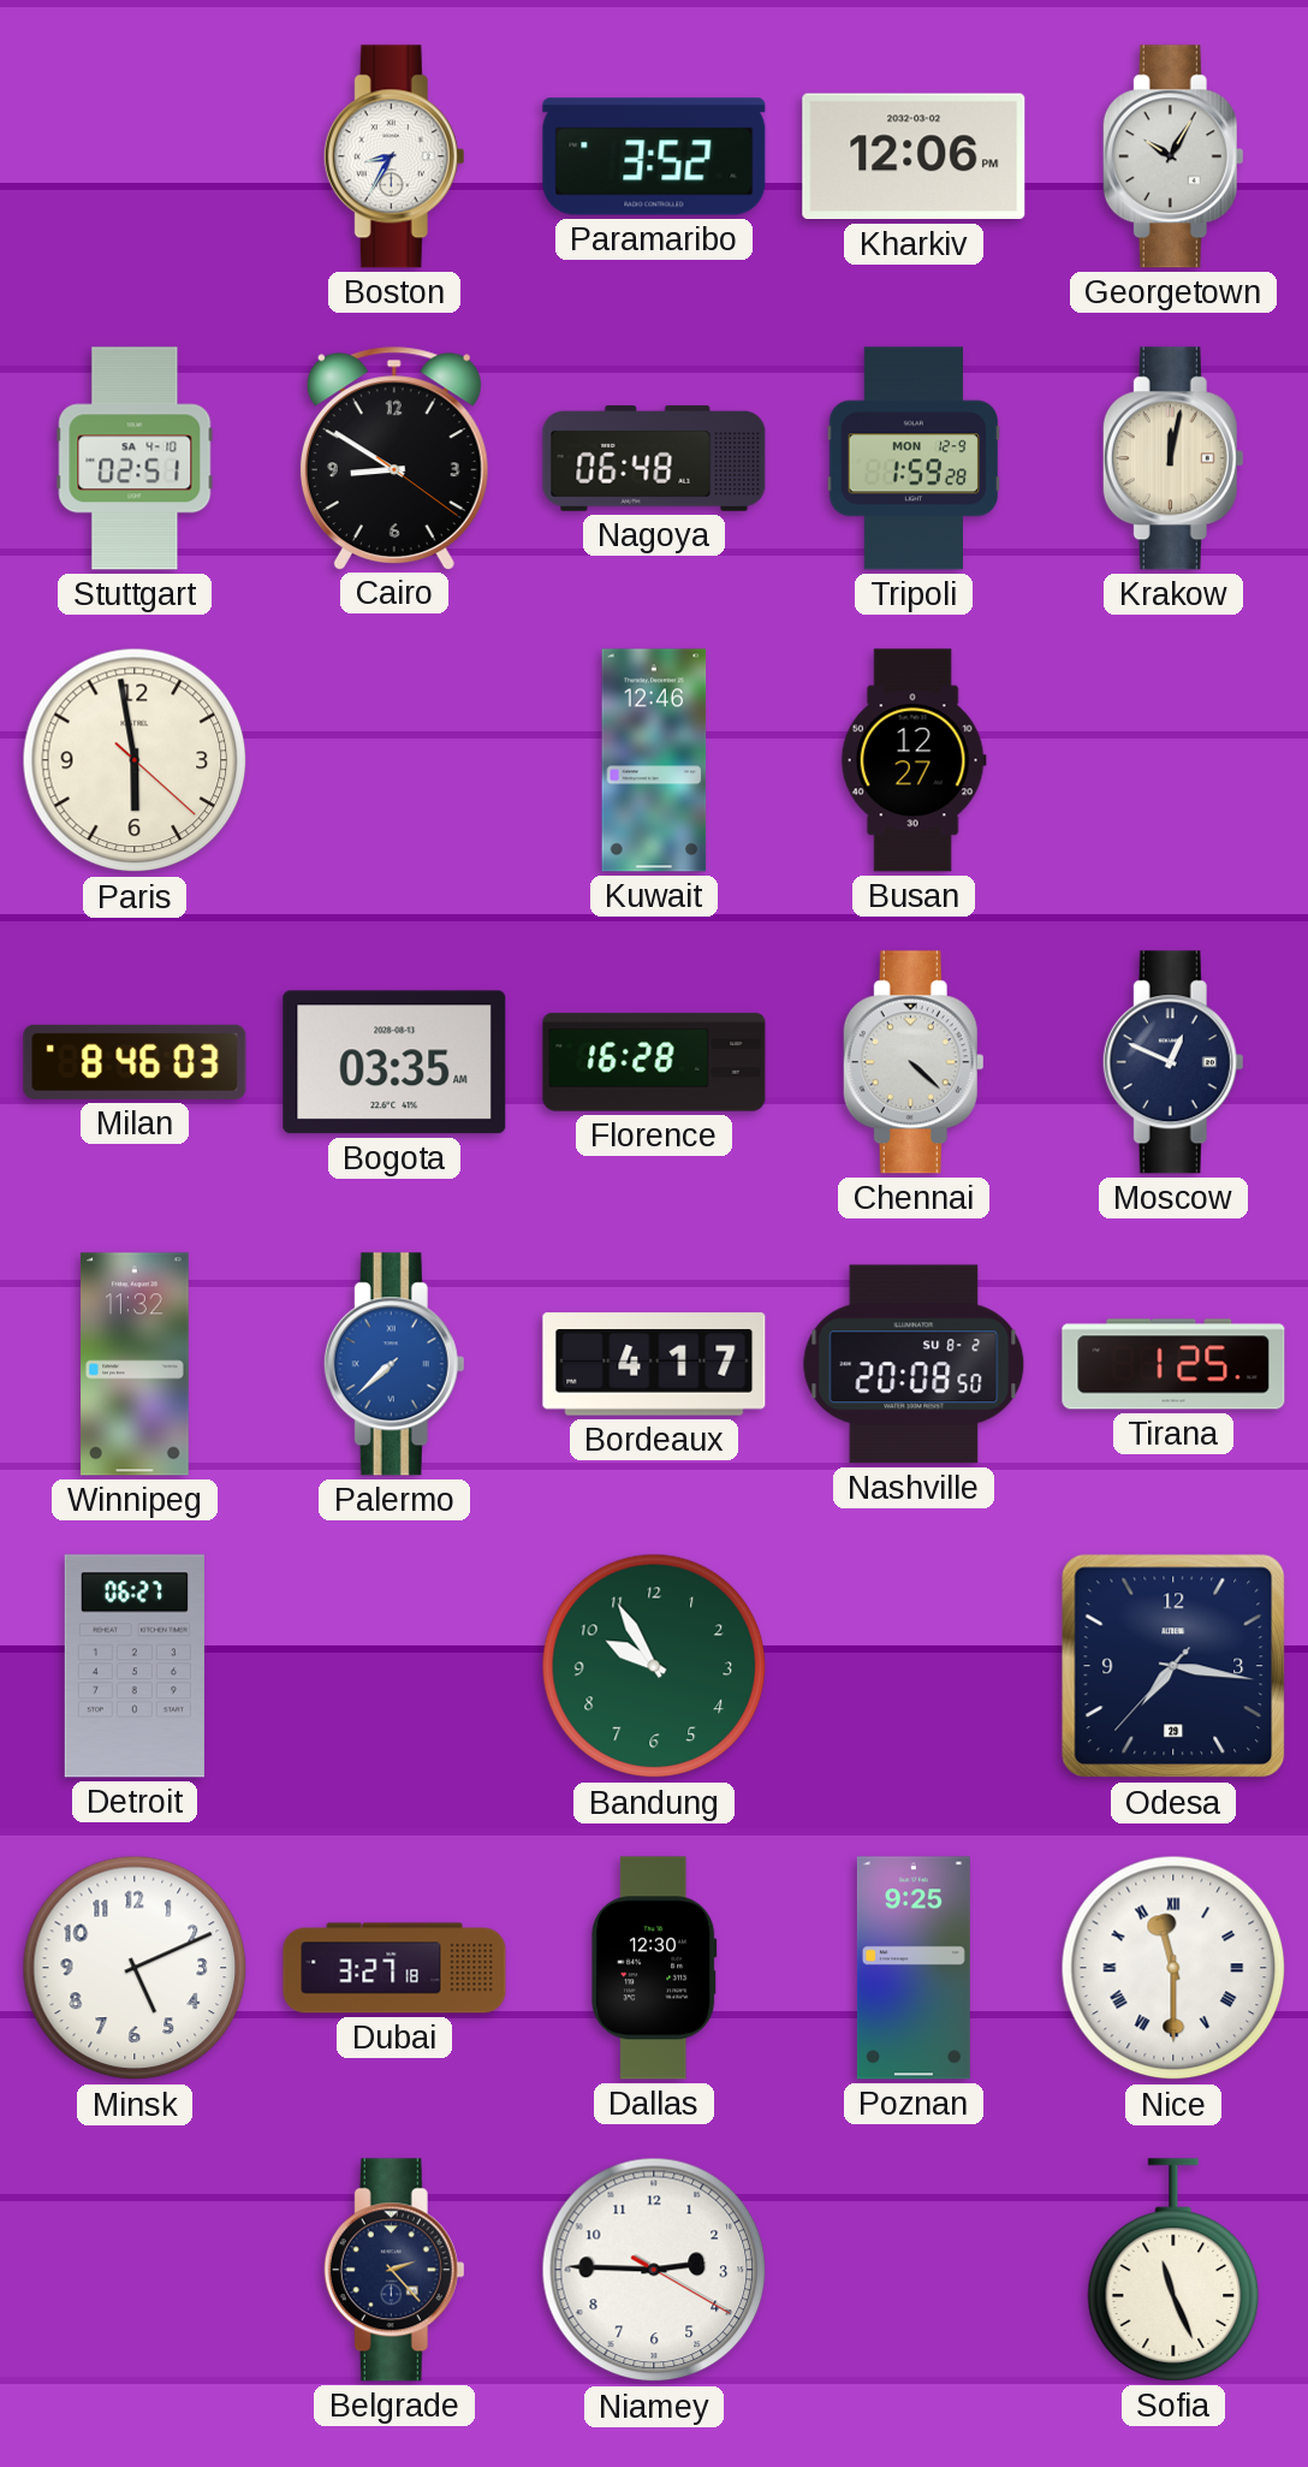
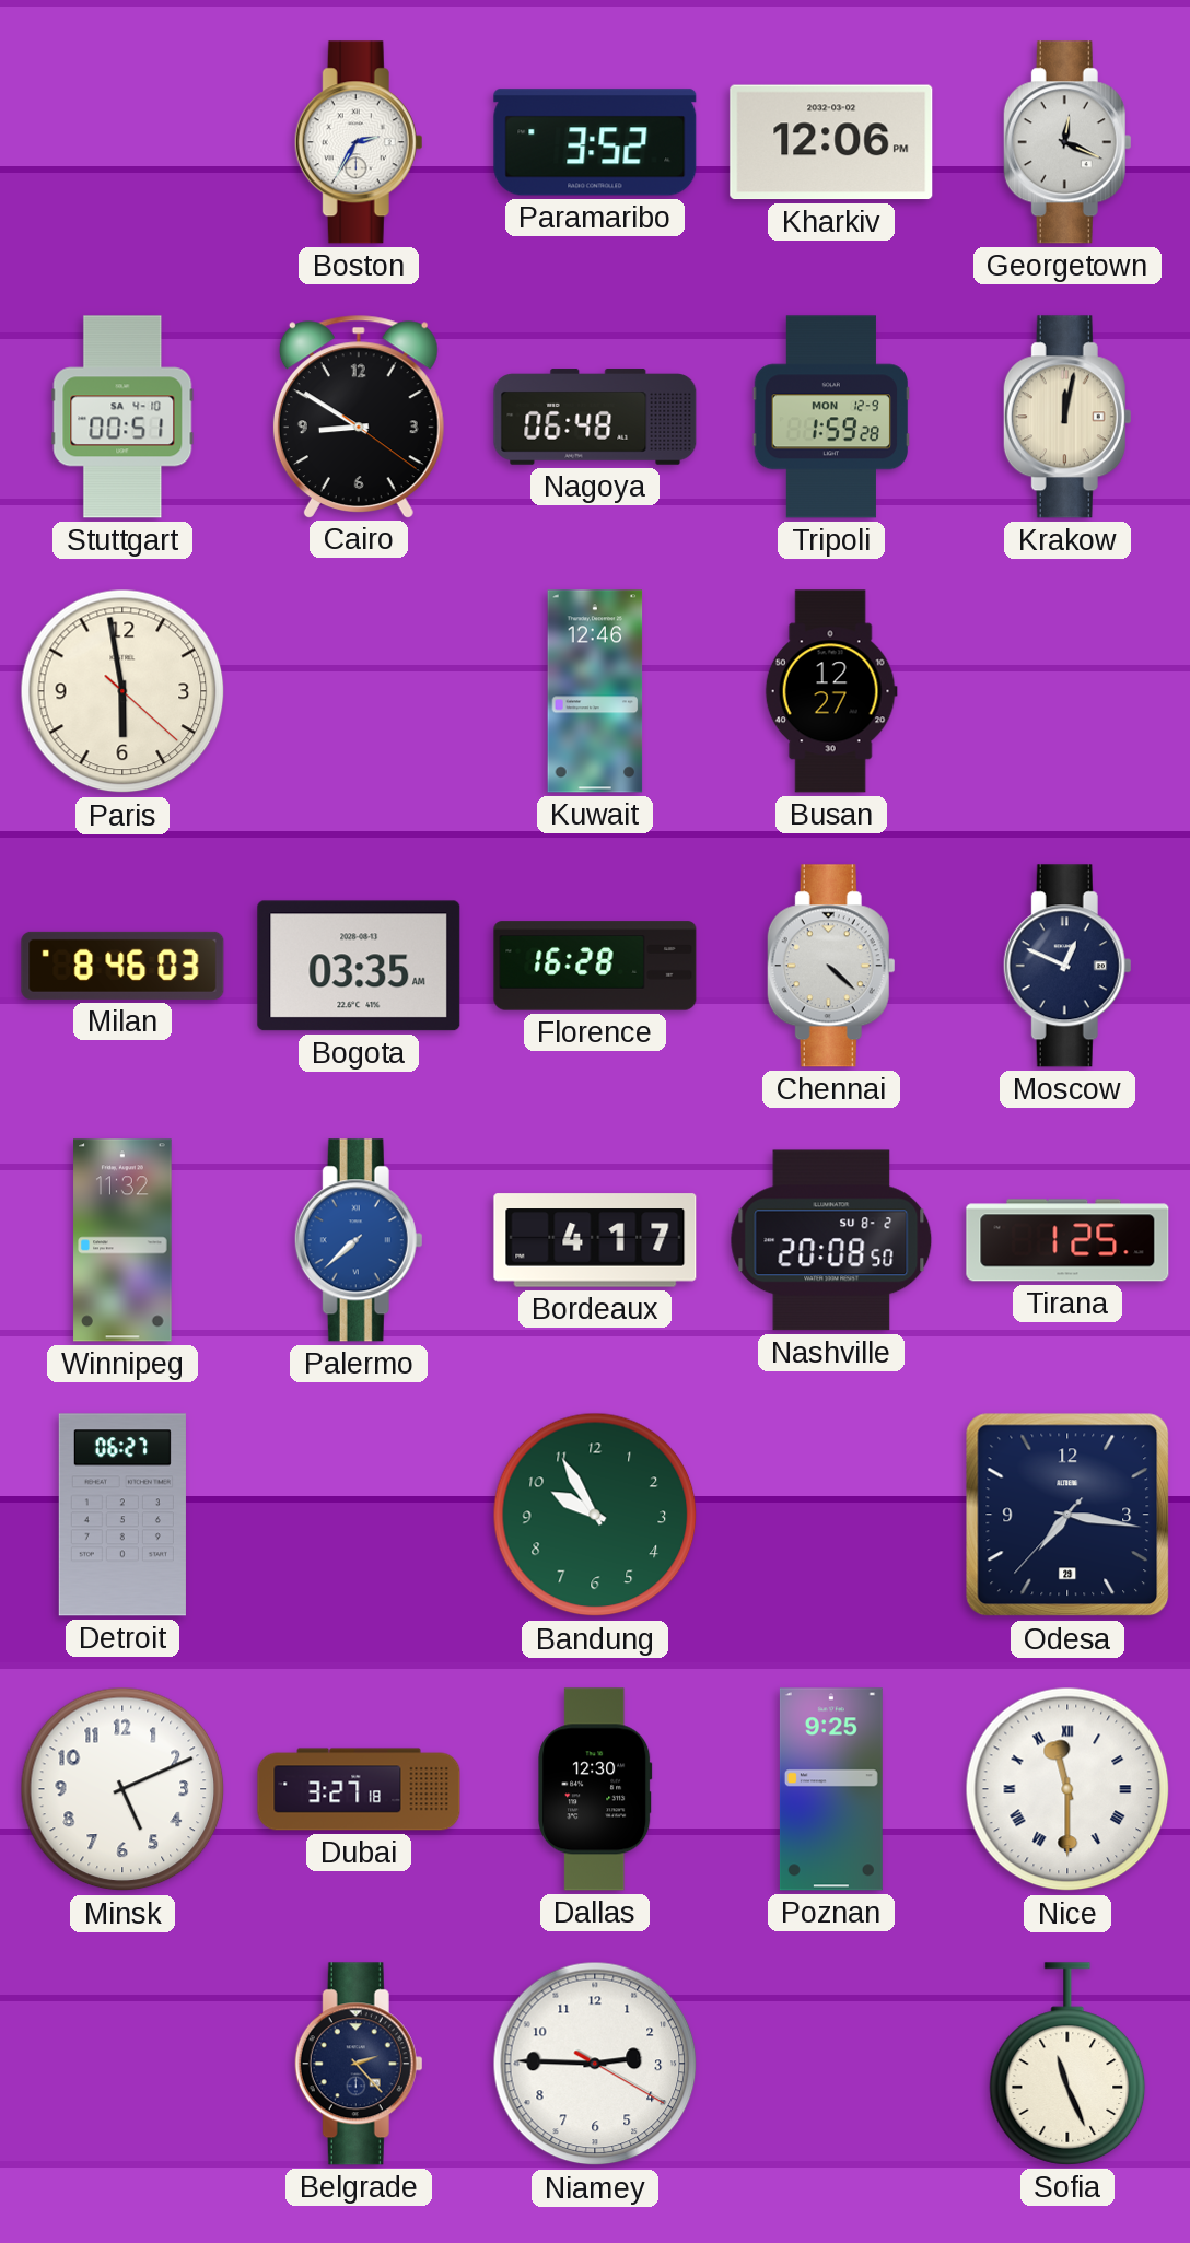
Boston: 8:35 -> 2:35 (359, 142)
Georgetown: 10:05 -> 12:19 (1067, 142)
Stuttgart: 02:51 -> 00:51 (122, 417)
